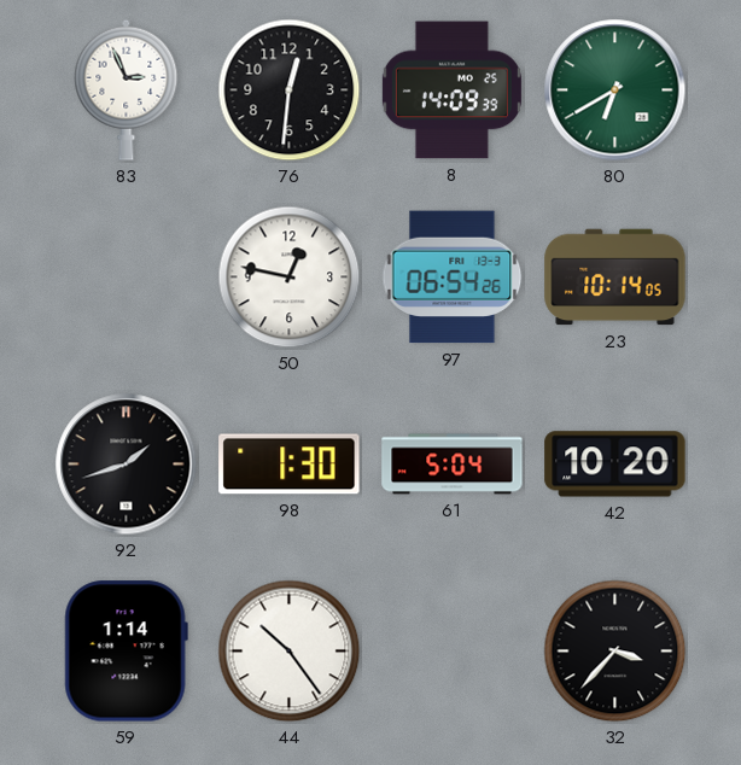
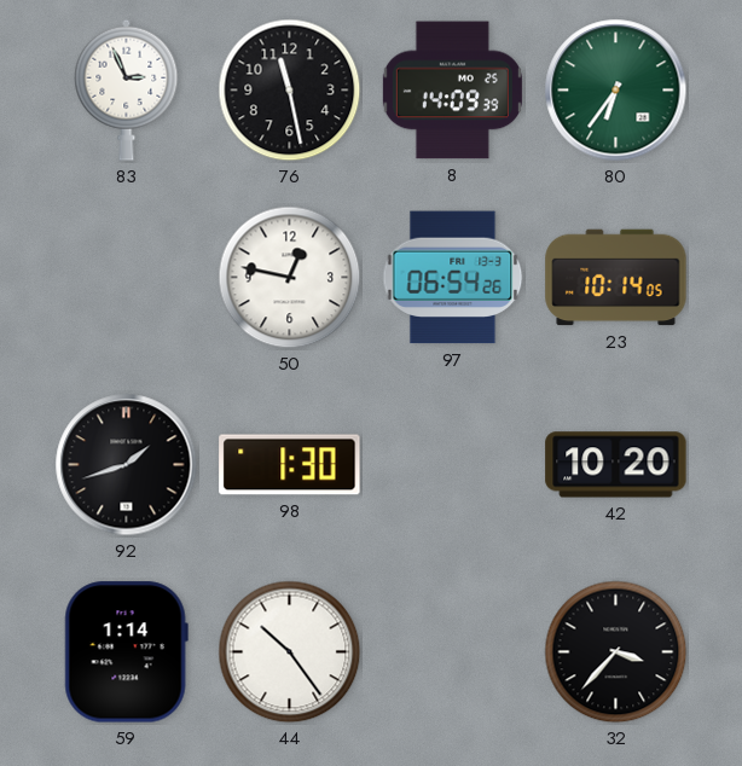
76: 12:31 -> 11:28 (290, 91)
80: 6:40 -> 6:36 (616, 91)
61: 5:04 -> none (453, 465)
